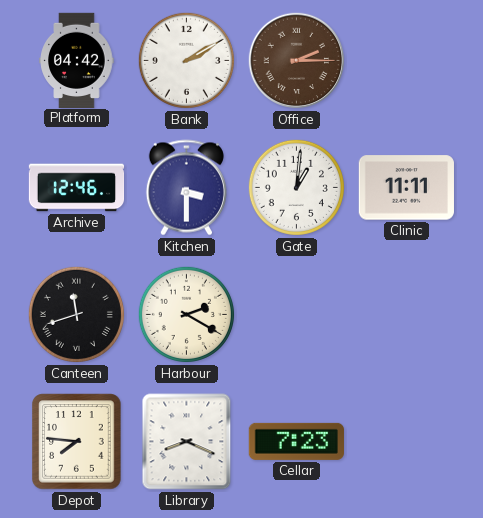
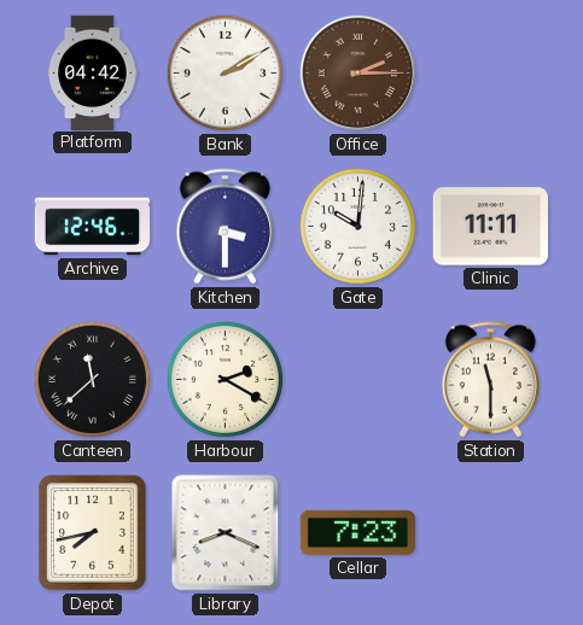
Gate: 1:01 -> 10:01 (357, 226)
Canteen: 11:42 -> 11:38 (92, 379)
Station: none -> 11:30 (490, 380)
Depot: 7:46 -> 7:43 (93, 533)
